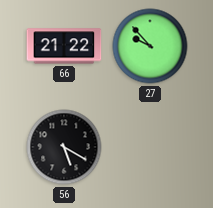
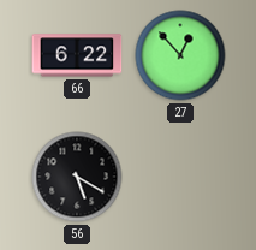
66: 21:22 -> 6:22 (77, 55)
27: 9:53 -> 12:53 (180, 55)
